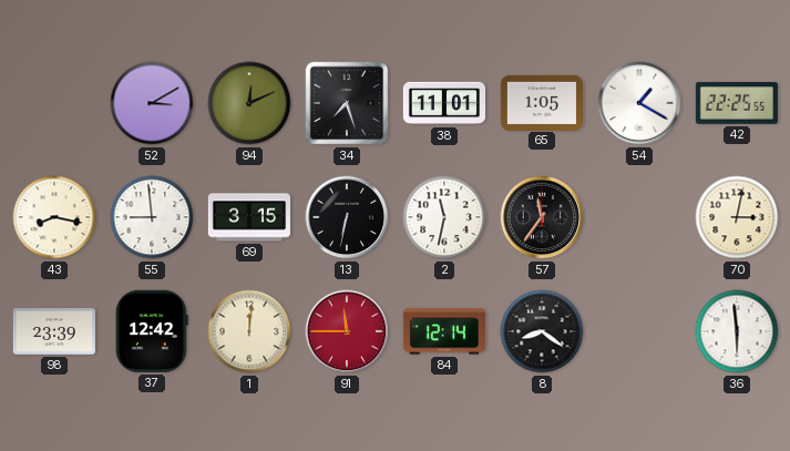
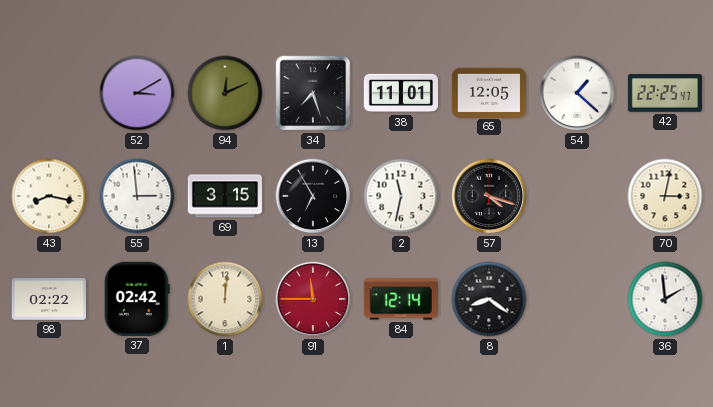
65: 1:05 -> 12:05 (488, 92)
54: 1:20 -> 1:22 (577, 93)
42: 22:25:55 -> 22:25:47 (665, 93)
55: 8:59 -> 2:59 (137, 196)
13: 6:32 -> 6:55 (313, 196)
57: 11:36 -> 4:18 (489, 196)
98: 23:39 -> 02:22 (49, 299)
37: 12:42 -> 02:42 (137, 299)
36: 5:59 -> 1:59 (665, 299)
